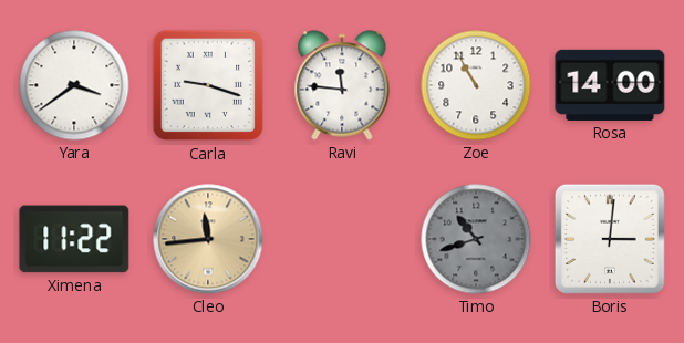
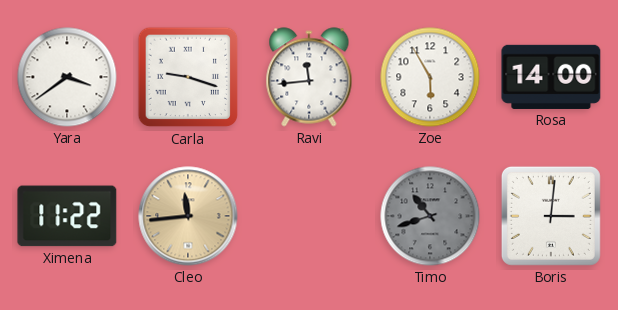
Ravi: 11:46 -> 11:44 (309, 77)
Zoe: 10:55 -> 5:55 (430, 77)
